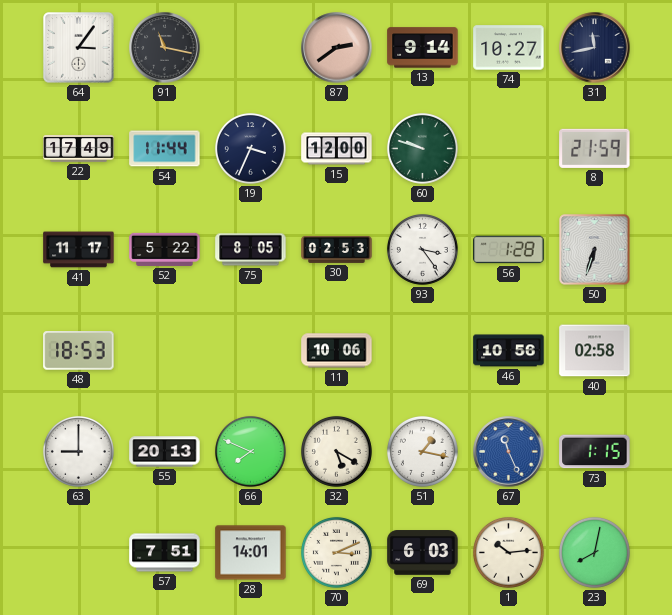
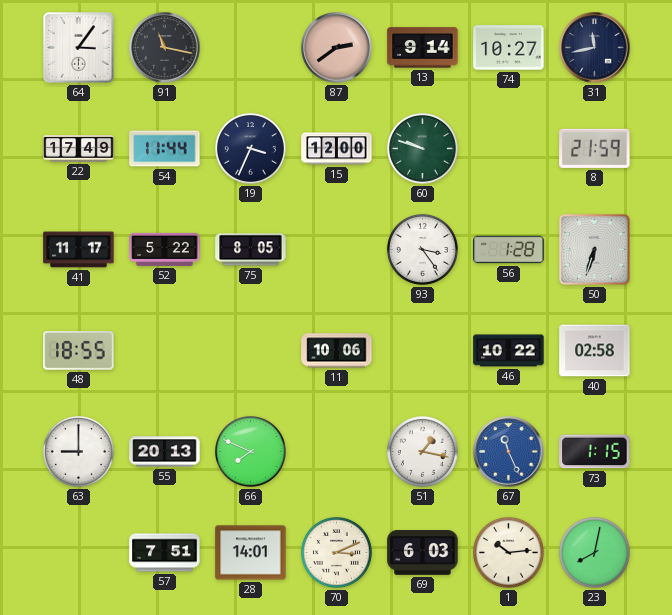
30: 02:53 -> none (337, 249)
48: 18:53 -> 18:55 (79, 351)
46: 10:56 -> 10:22 (509, 351)
32: 5:20 -> none (336, 451)
